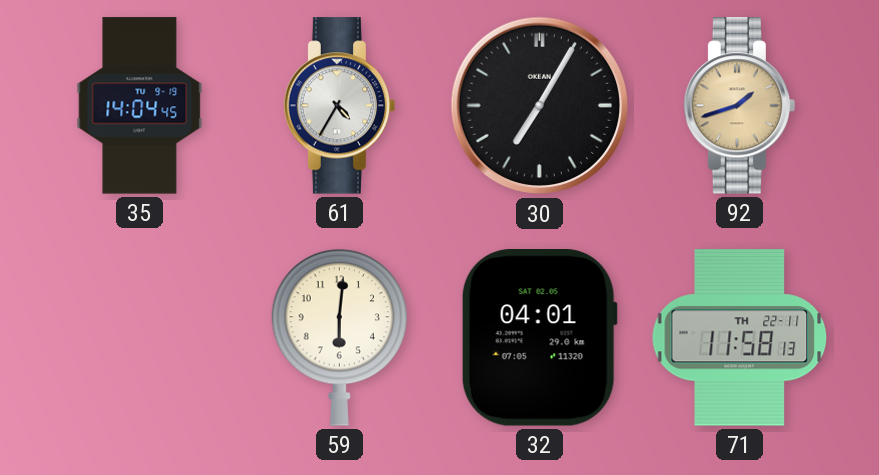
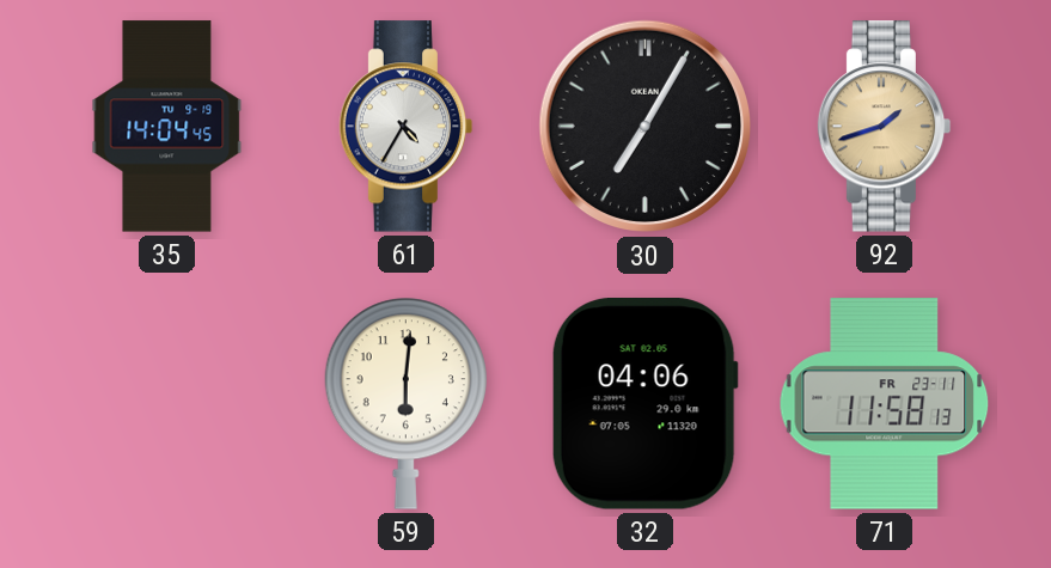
32: 04:01 -> 04:06 (644, 404)
71 date: TH 22-11 -> FR 23-11 (885, 404)
